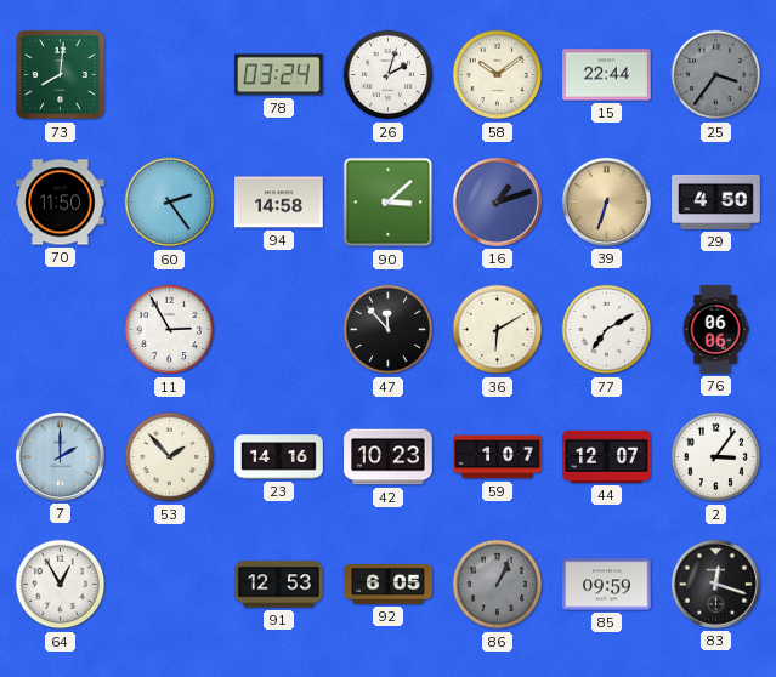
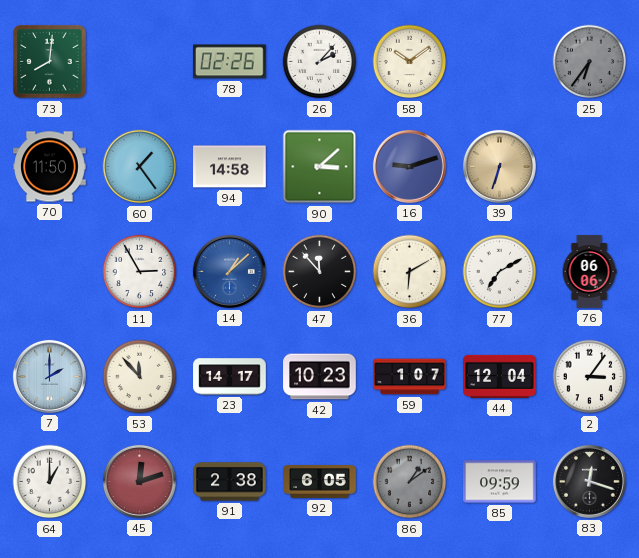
78: 03:24 -> 02:26 (229, 62)
26: 2:03 -> 2:07 (320, 62)
15: 22:44 -> none (607, 75)
25: 3:36 -> 6:36 (590, 62)
60: 2:24 -> 1:24 (140, 167)
16: 1:12 -> 9:12 (409, 166)
29: 4:50 -> none (716, 201)
14: none -> 1:08 (229, 271)
53: 1:53 -> 11:53 (140, 377)
23: 14:16 -> 14:17 (230, 377)
44: 12:07 -> 12:04 (500, 376)
64: 12:55 -> 1:00 (50, 482)
45: none -> 12:12 (139, 481)
91: 12:53 -> 2:38 (230, 482)
86: 1:04 -> 1:09 (410, 482)
